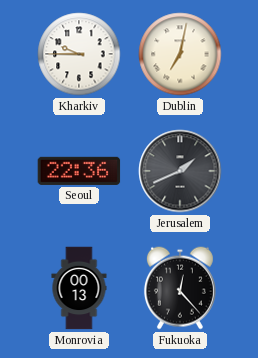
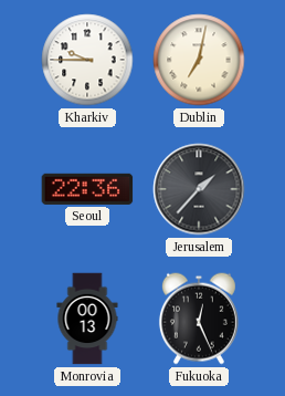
Jerusalem: 1:41 -> 1:37 (199, 189)
Fukuoka: 12:23 -> 12:26 (199, 319)
